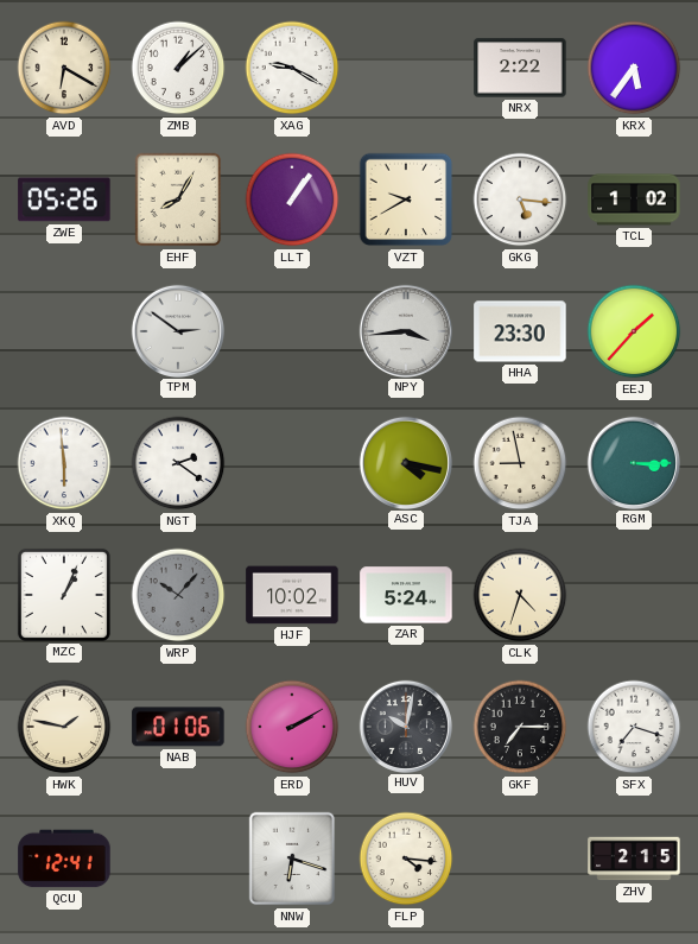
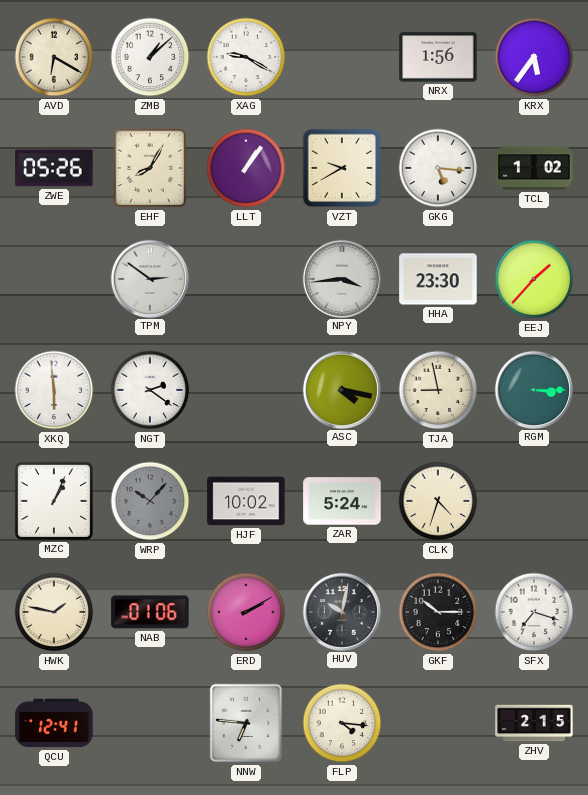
NRX: 2:22 -> 1:56 (438, 57)
GKF: 7:15 -> 10:15 (438, 612)
NNW: 6:18 -> 6:46 (246, 723)
